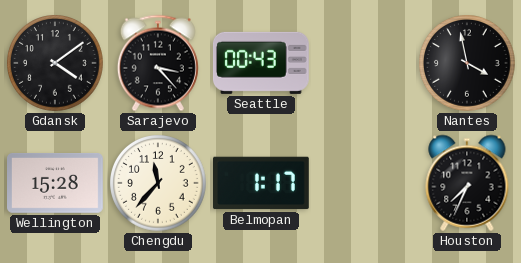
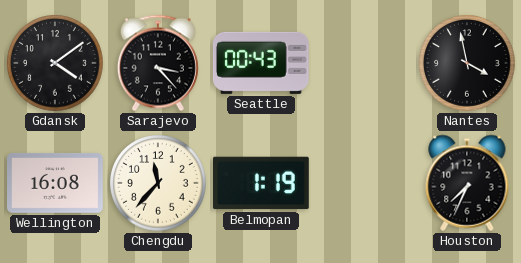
Wellington: 15:28 -> 16:08 (56, 184)
Belmopan: 1:17 -> 1:19 (262, 183)
